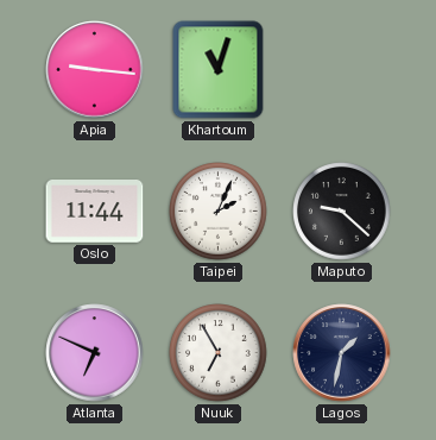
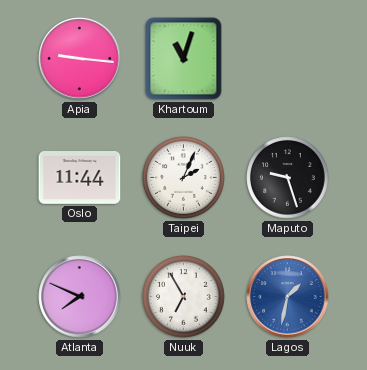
Maputo: 9:22 -> 9:27 (288, 178)
Atlanta: 6:49 -> 7:49 (80, 297)
Lagos dial: navy -> blue (288, 297)
